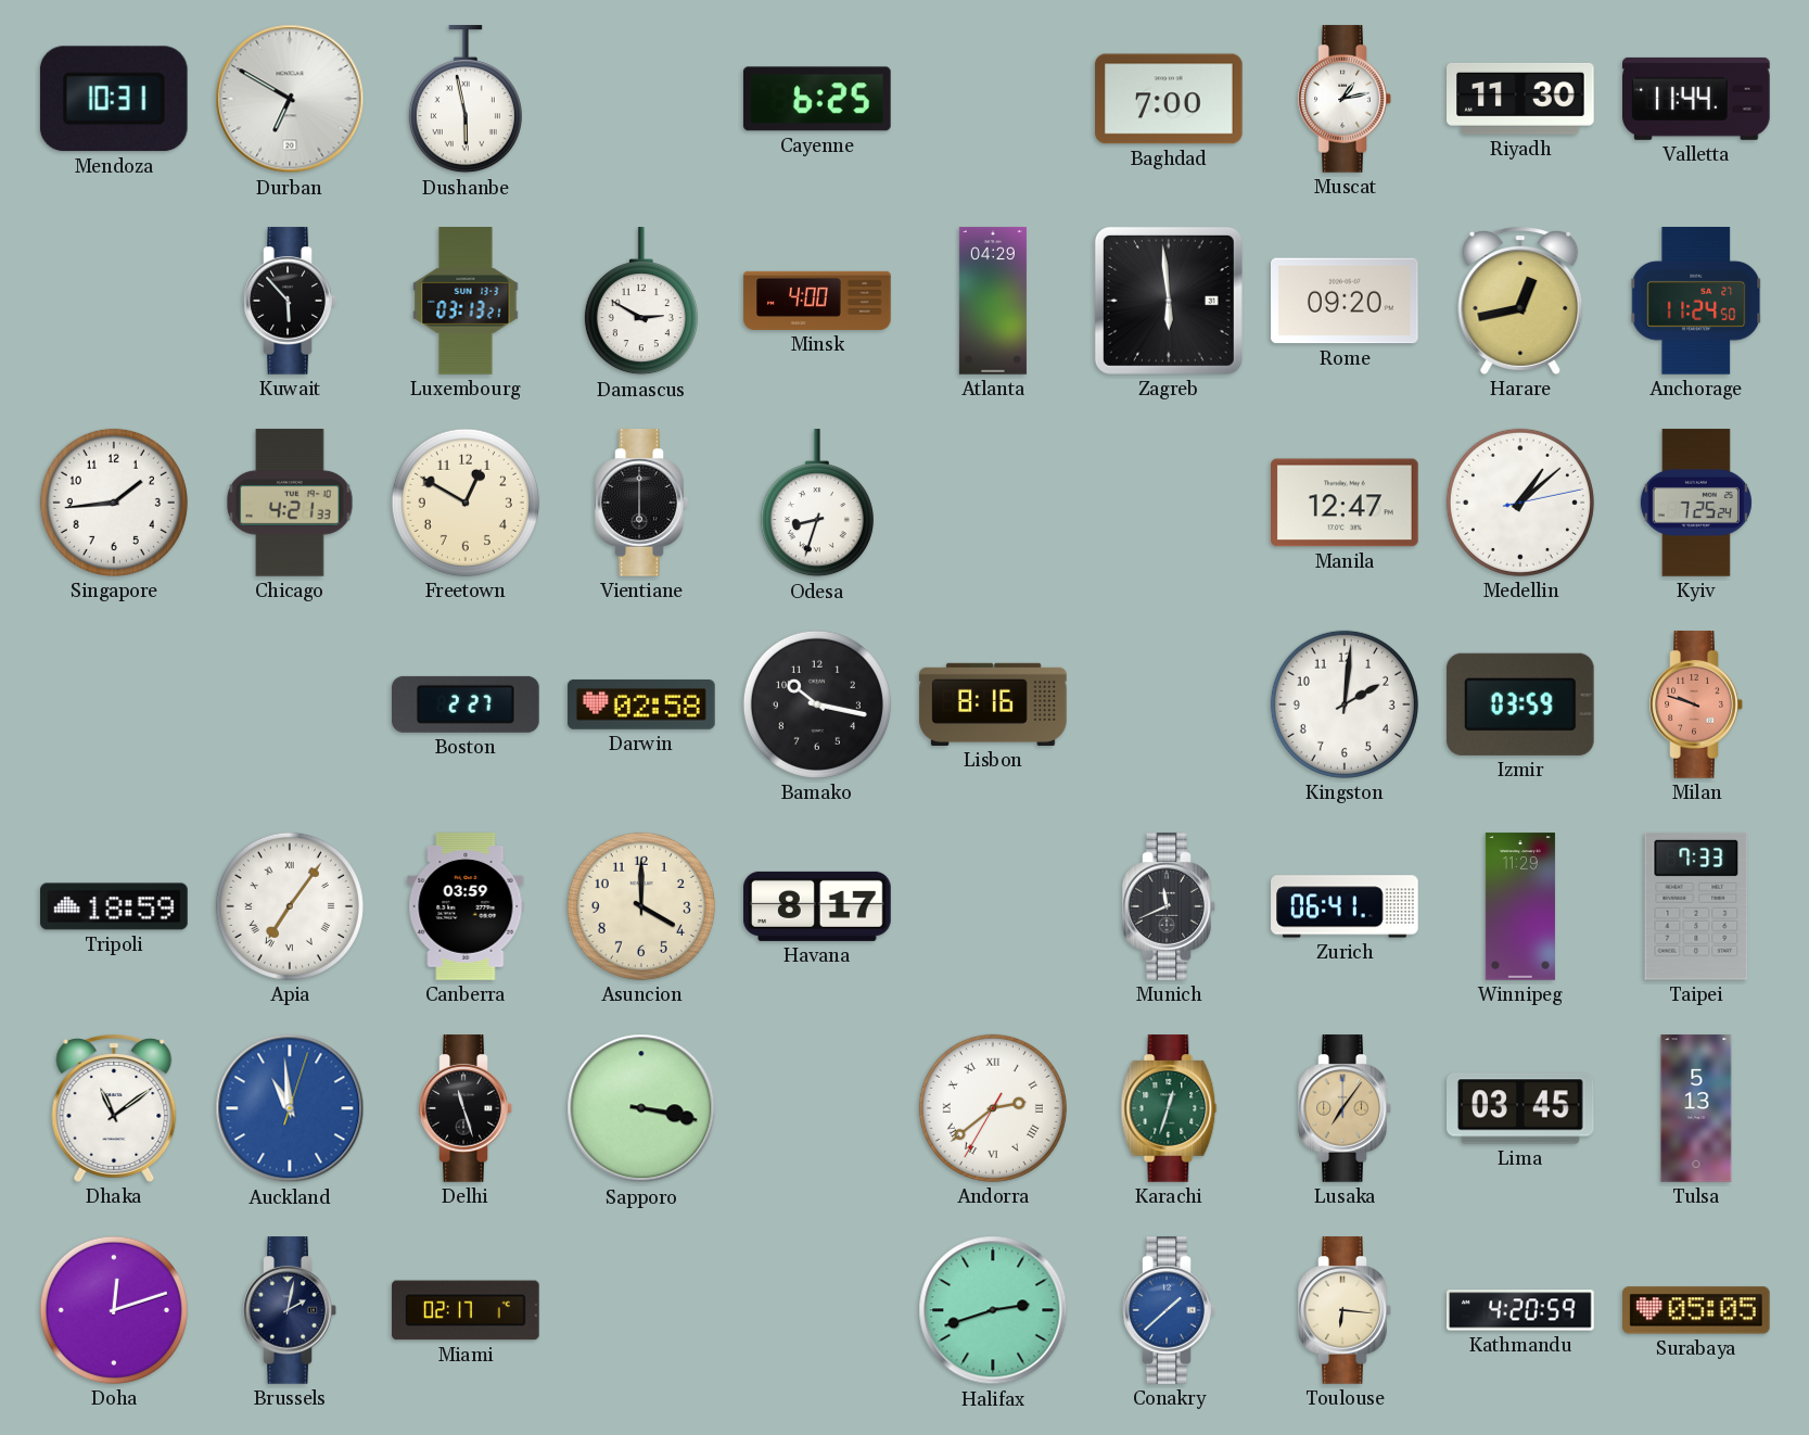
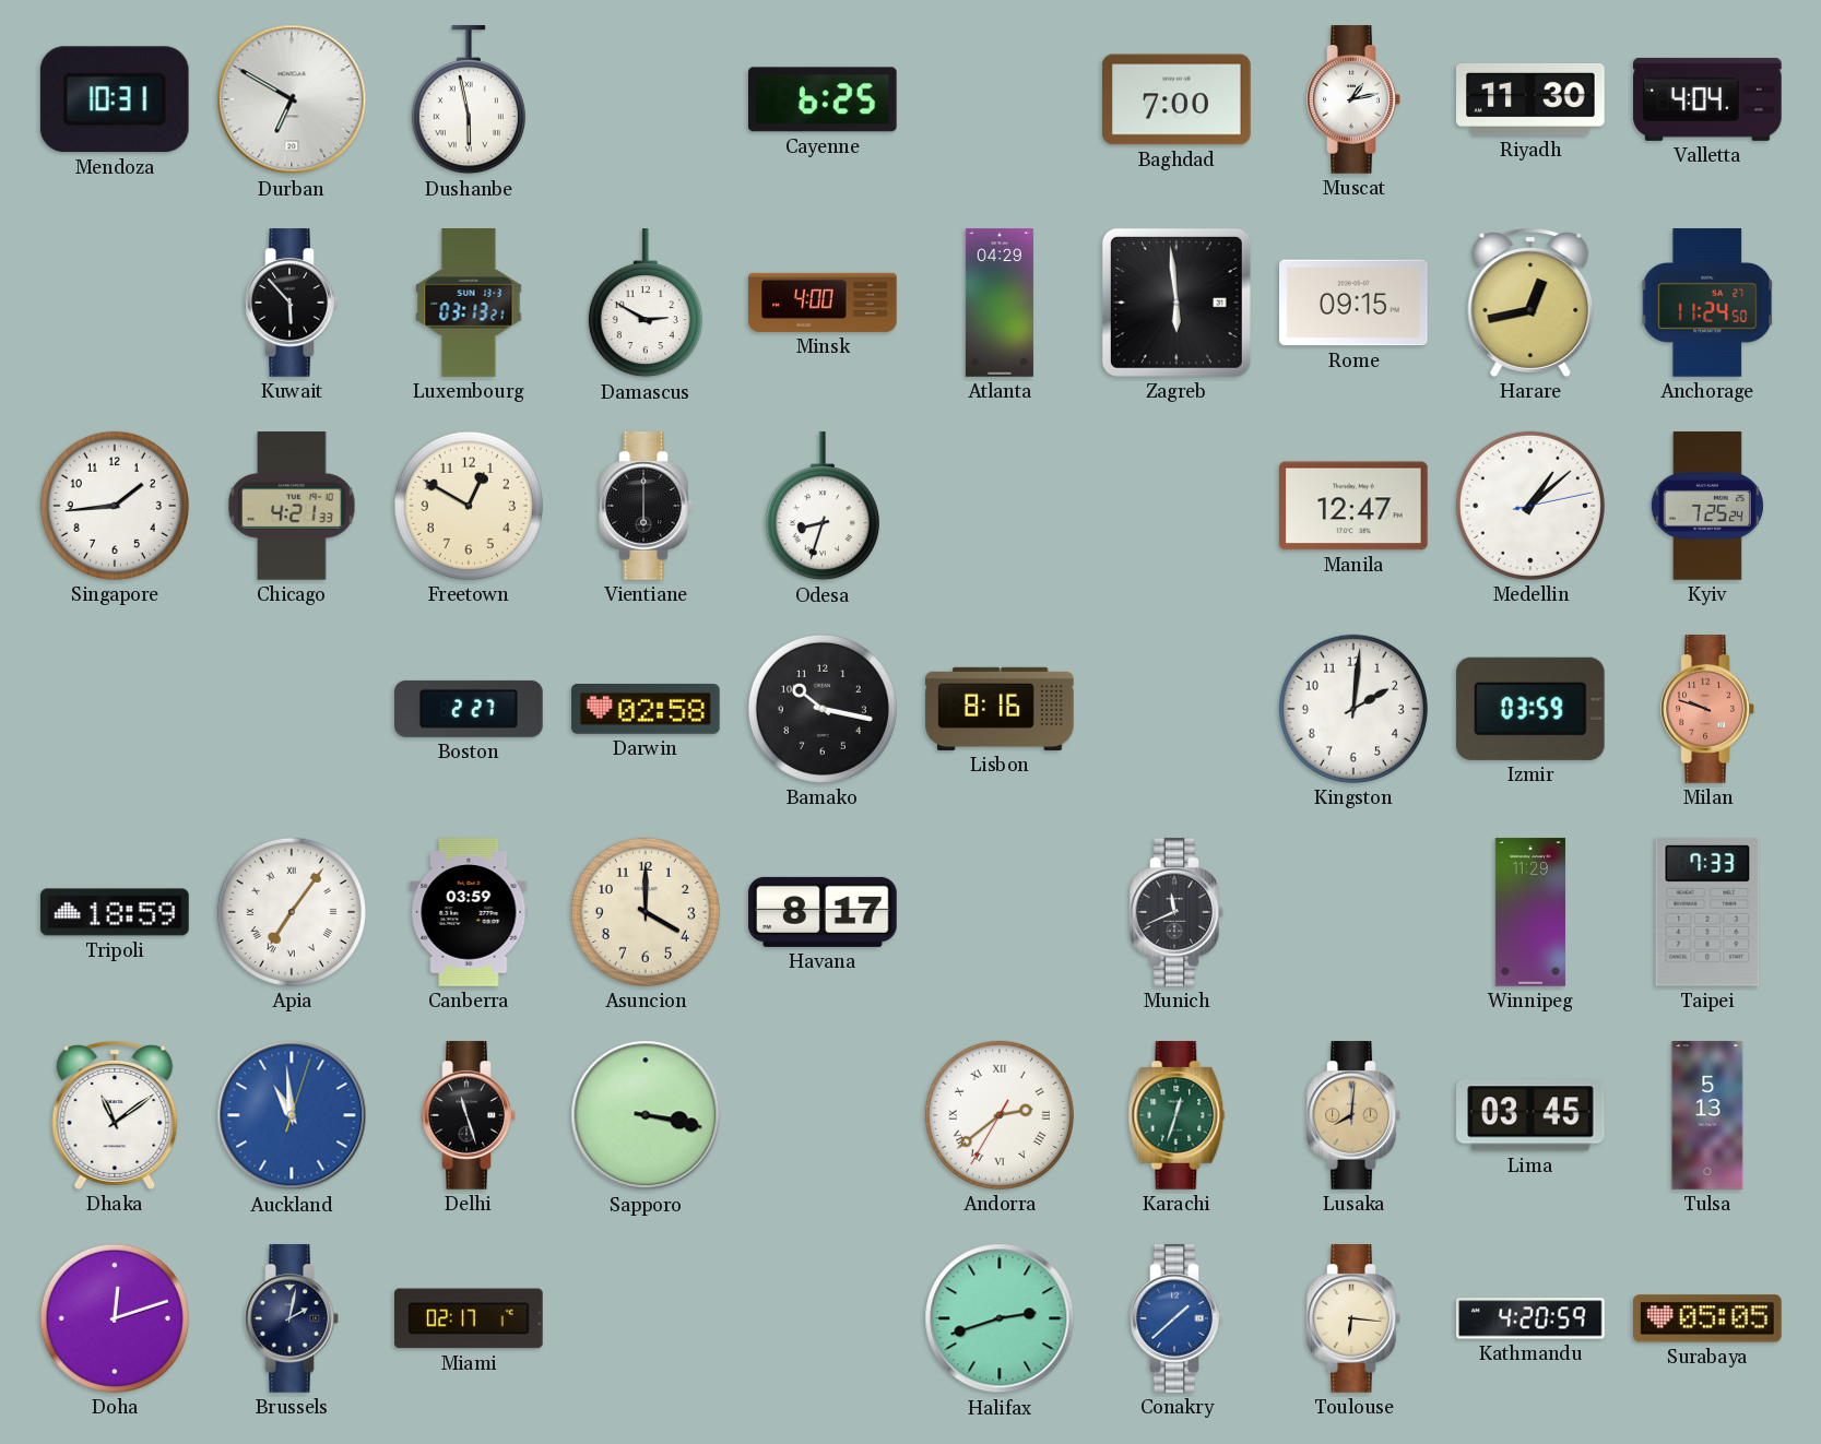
Valletta: 11:44 -> 4:04 (1707, 99)
Rome: 09:20 -> 09:15 (1355, 303)
Zurich: 06:41 -> none (1345, 906)
Lusaka: 7:06 -> 8:01 (1353, 1115)
